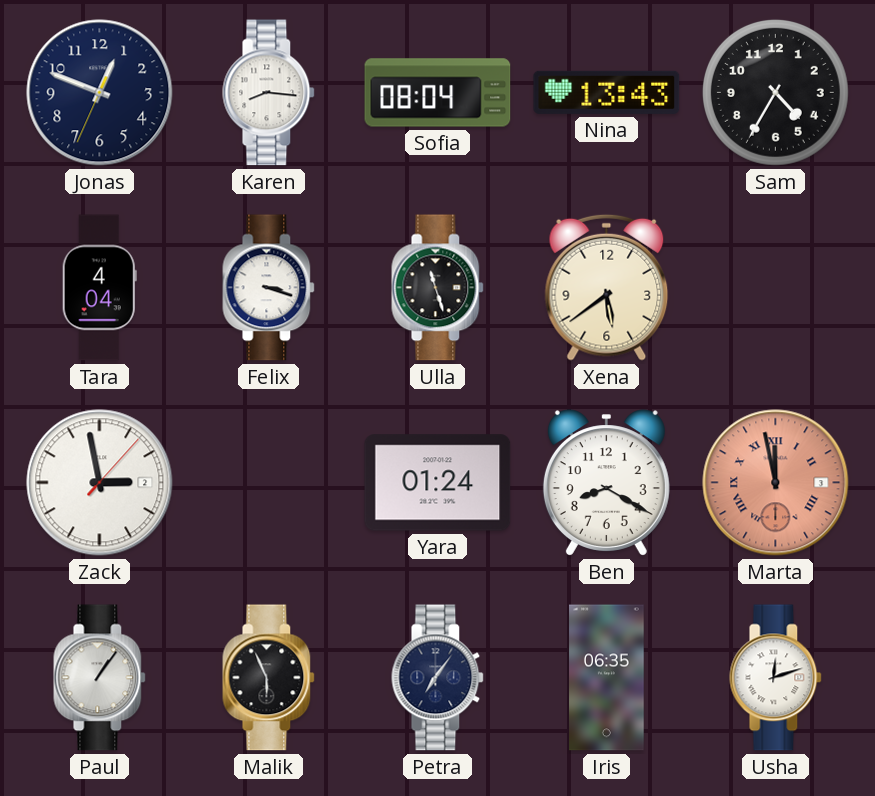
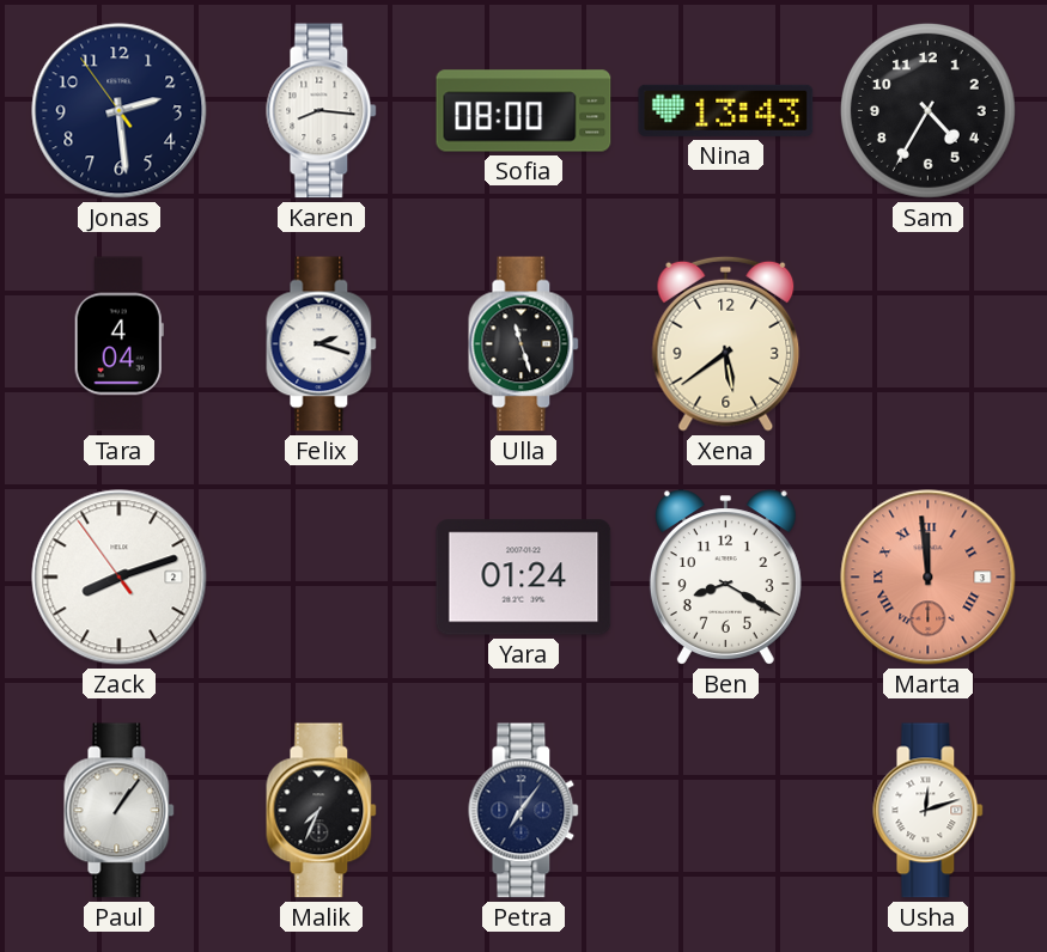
Jonas: 12:48 -> 2:28 (120, 111)
Sofia: 08:04 -> 08:00 (524, 111)
Felix: 3:18 -> 2:18 (322, 344)
Zack: 2:58 -> 8:11 (120, 578)
Marta: 11:58 -> 11:59 (929, 578)
Malik: 5:56 -> 7:34 (322, 811)
Iris: 06:35 -> none (607, 678)
